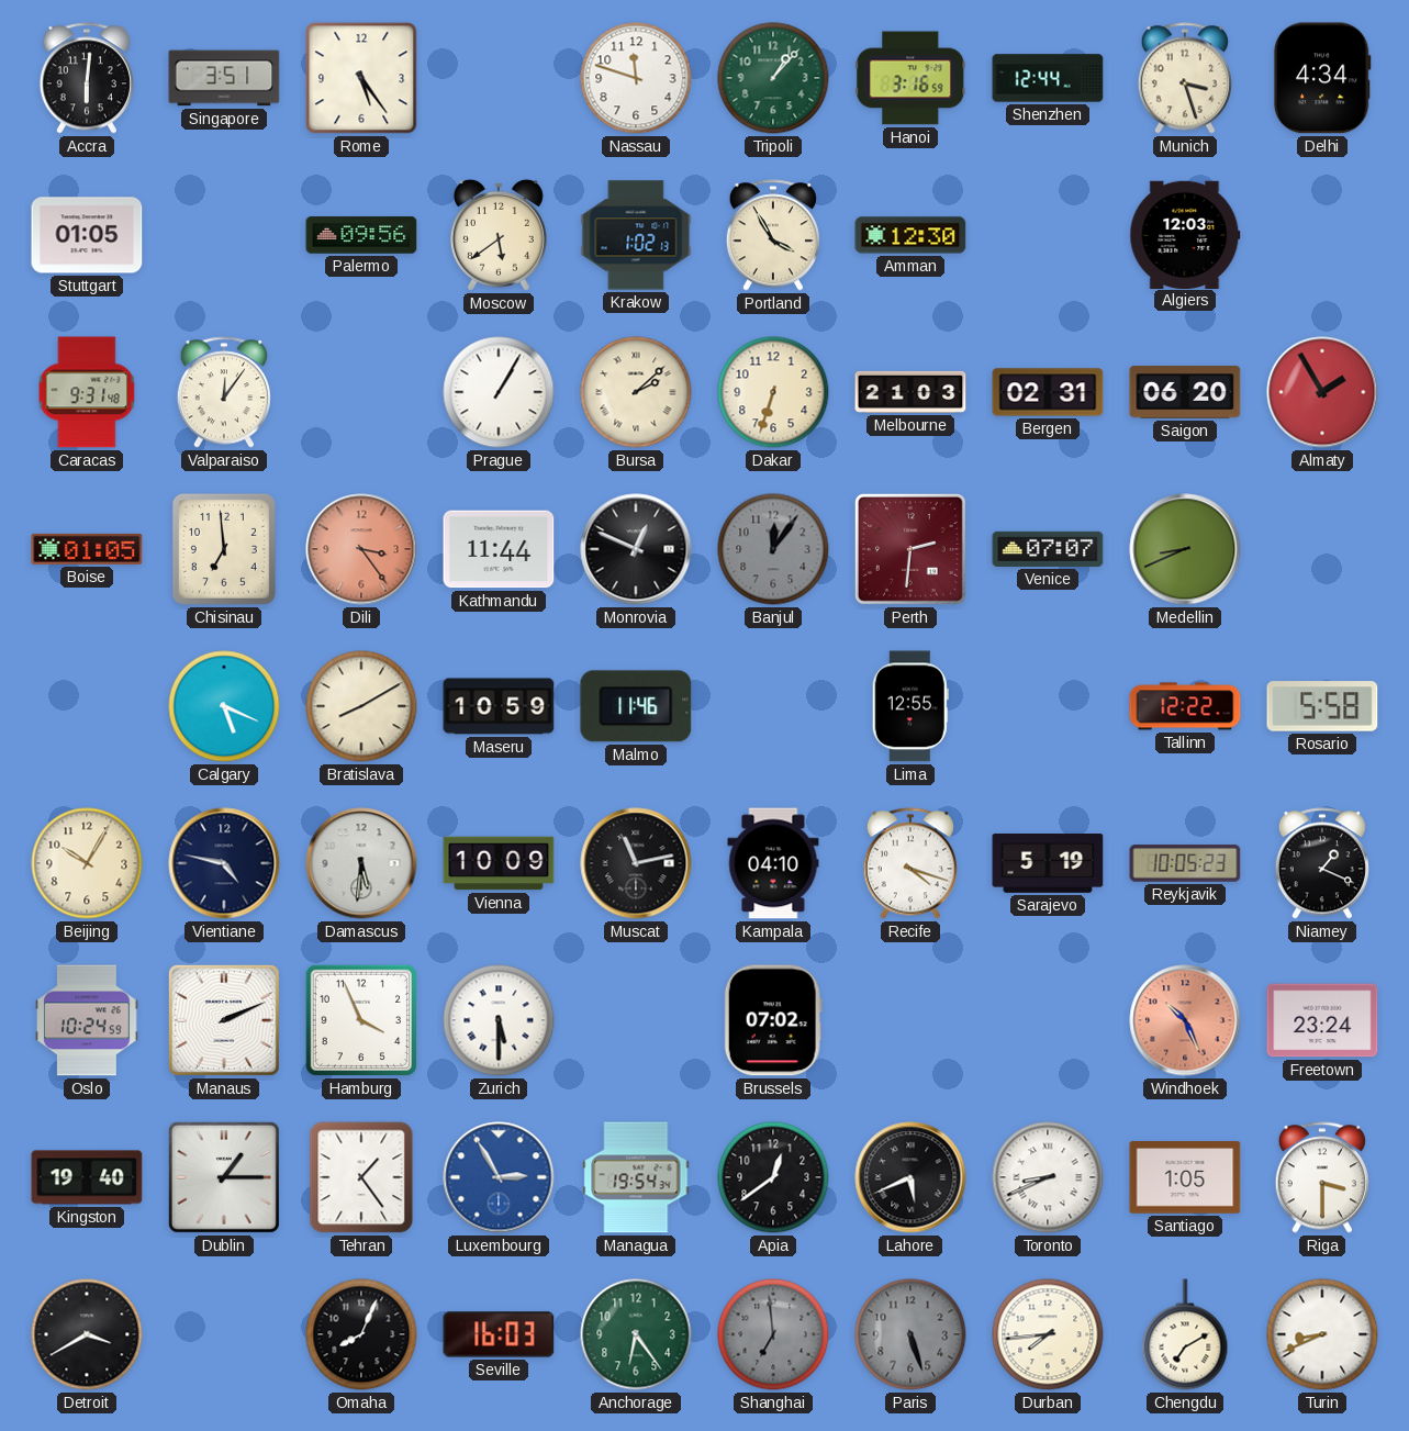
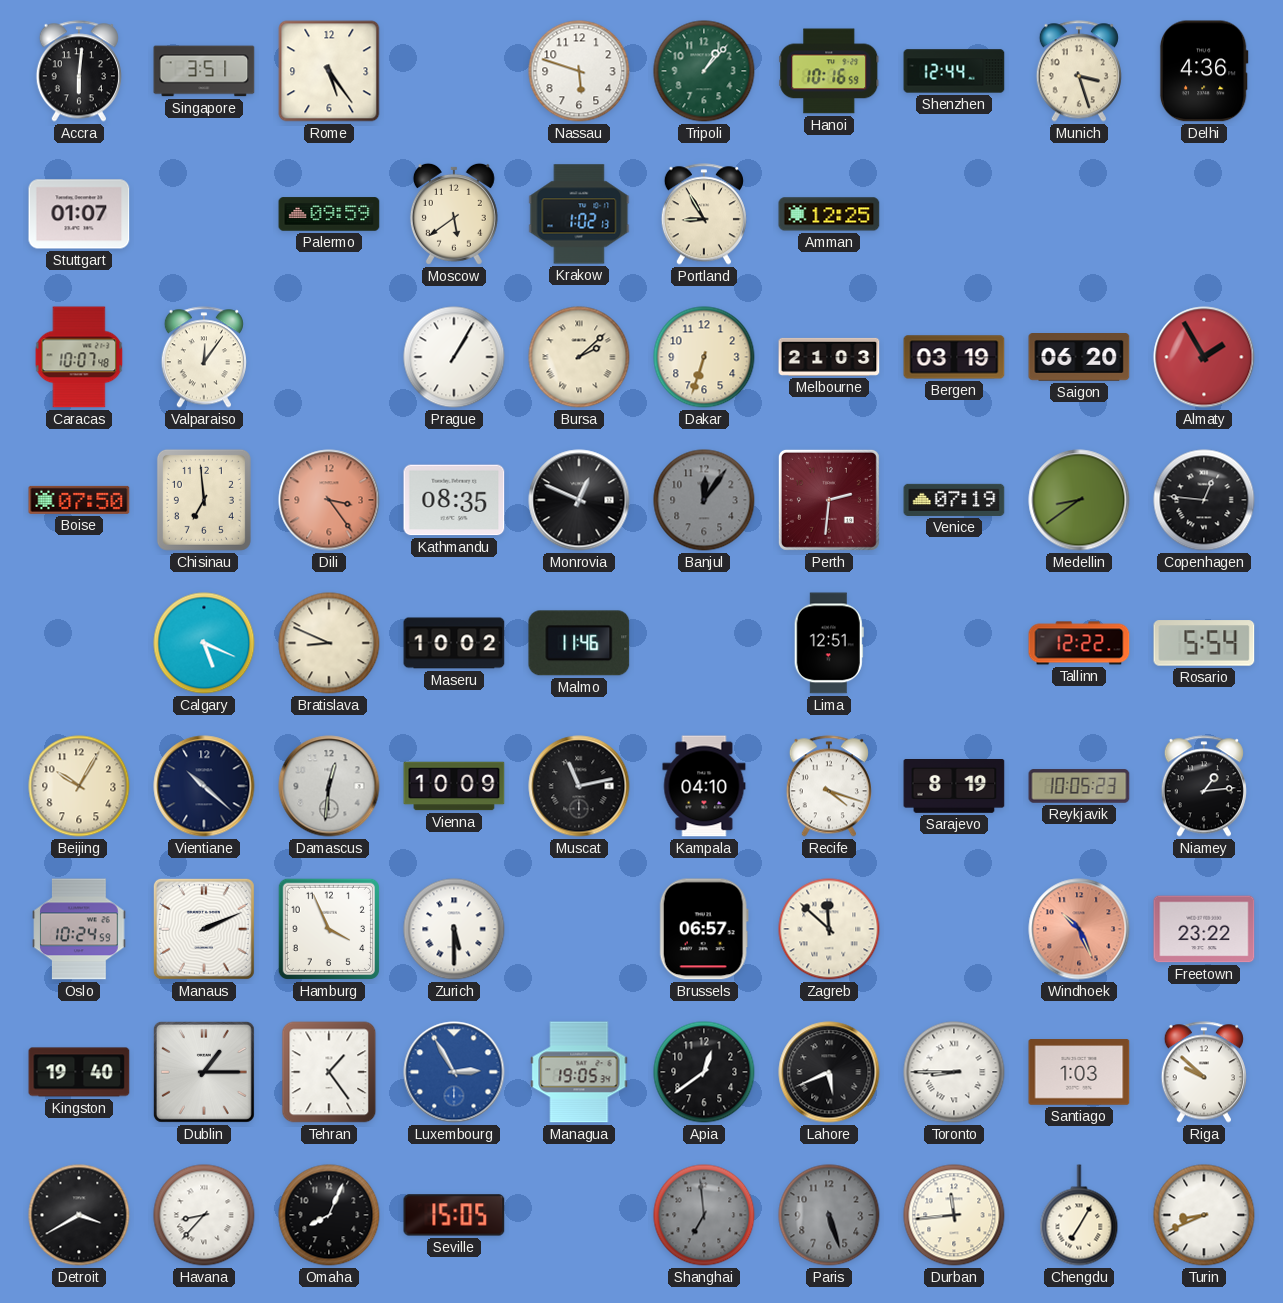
Nassau: 11:48 -> 5:48 (579, 71)
Hanoi: 3:16 -> 10:16 (829, 71)
Delhi: 4:34 -> 4:36 (1204, 71)
Stuttgart: 01:05 -> 01:07 (79, 214)
Palermo: 09:56 -> 09:59 (329, 214)
Portland: 3:55 -> 8:55 (704, 214)
Amman: 12:30 -> 12:25 (829, 214)
Algiers: 12:03 -> none (1185, 234)
Caracas: 9:31 -> 10:07 (79, 357)
Bergen: 02:31 -> 03:19 (954, 357)
Boise: 01:05 -> 07:50 (79, 500)
Kathmandu: 11:44 -> 08:35 (454, 500)
Venice: 07:07 -> 07:19 (954, 500)
Medellin: 8:41 -> 8:39 (1079, 500)
Copenhagen: none -> 12:46 (1204, 500)
Bratislava: 8:10 -> 8:49 (329, 643)
Maseru: 10:59 -> 10:02 (454, 643)
Lima: 12:55 -> 12:51 (829, 643)
Rosario: 5:58 -> 5:54 (1204, 643)
Vientiane: 4:47 -> 10:22 (204, 786)
Damascus: 5:31 -> 12:31 (329, 786)
Sarajevo: 5:19 -> 8:19 (954, 787)
Niamey: 1:19 -> 1:14 (1204, 786)
Brussels: 07:02 -> 06:57 (704, 929)
Zagreb: none -> 11:52 (829, 929)
Freetown: 23:24 -> 23:22 (1204, 929)
Managua: 19:54 -> 19:05 (579, 1072)
Toronto: 8:41 -> 8:45 (954, 1072)
Santiago: 1:05 -> 1:03 (1079, 1072)
Riga: 3:30 -> 9:52 (1204, 1072)
Havana: none -> 8:37 (204, 1215)
Seville: 16:03 -> 15:05 (454, 1215)
Anchorage: 6:24 -> none (636, 1334)
Durban: 7:44 -> 11:44 (954, 1215)
Chengdu: 7:10 -> 7:05 (1079, 1215)
